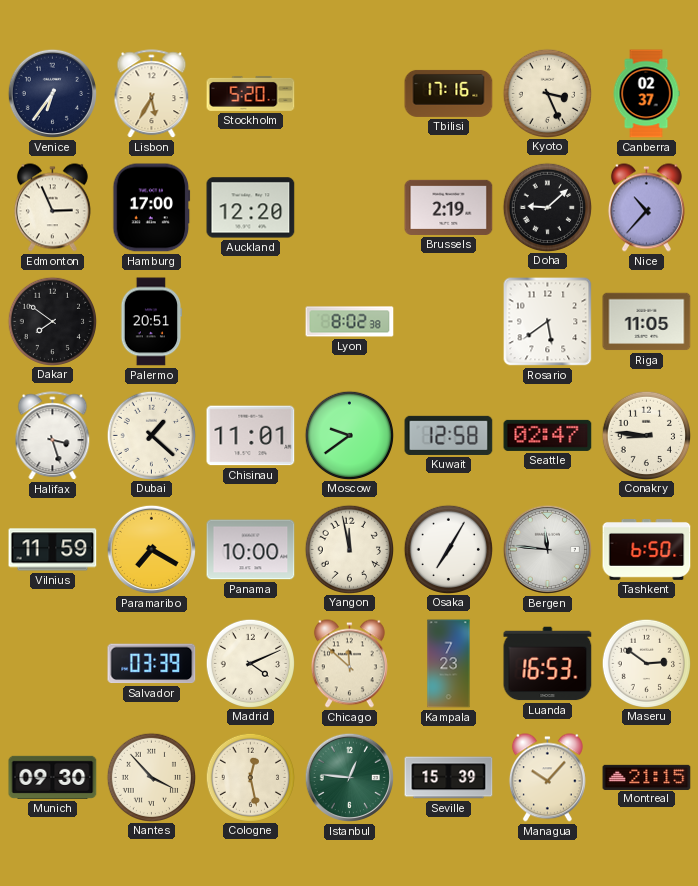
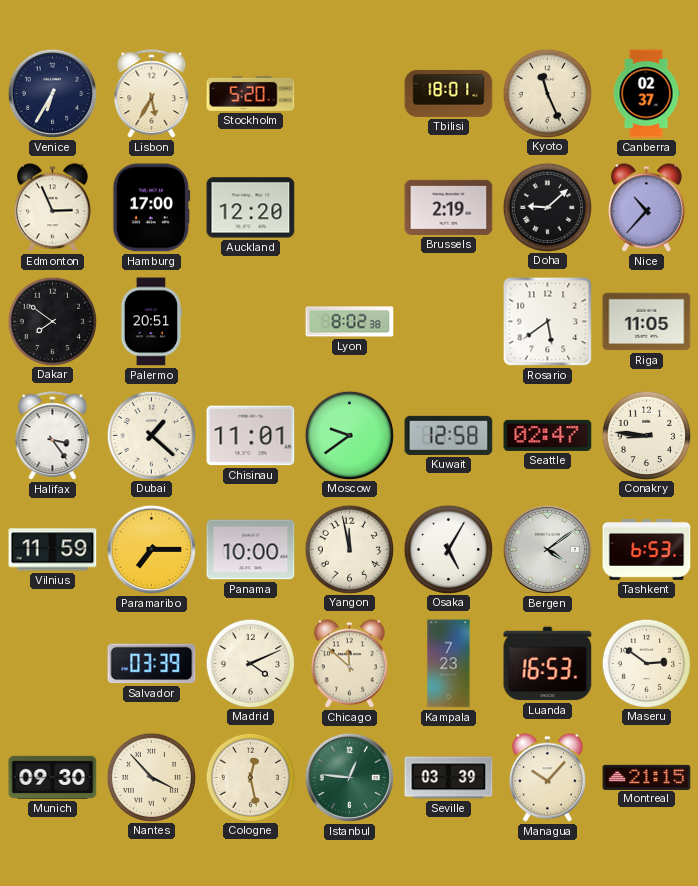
Venice: 6:36 -> 6:35 (52, 93)
Tbilisi: 17:16 -> 18:01 (449, 93)
Kyoto: 3:26 -> 11:26 (547, 93)
Halifax: 3:27 -> 3:24 (53, 436)
Paramaribo: 7:20 -> 7:15 (151, 549)
Osaka: 7:05 -> 5:05 (448, 549)
Bergen: 11:46 -> 4:09 (547, 549)
Tashkent: 6:50 -> 6:53 (647, 550)
Seville: 15:39 -> 03:39 (449, 778)
